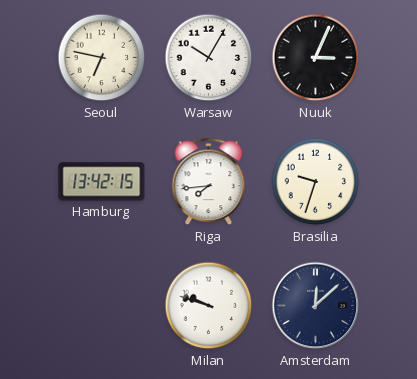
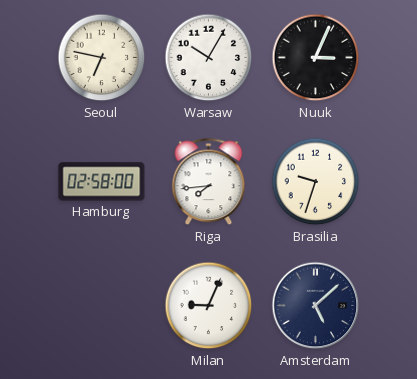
Hamburg: 13:42 -> 02:58 (102, 182)
Milan: 9:48 -> 9:04 (209, 306)
Amsterdam: 12:08 -> 5:08 (316, 306)
